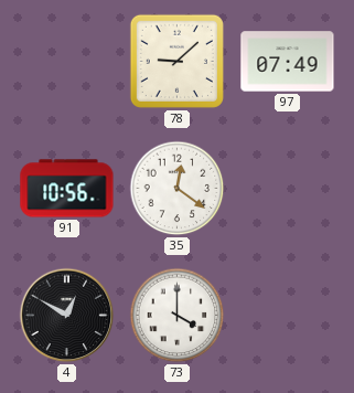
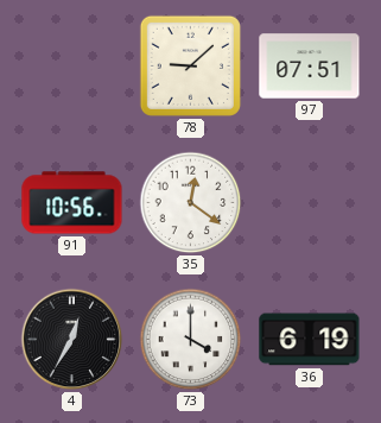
97: 07:49 -> 07:51 (310, 67)
4: 12:50 -> 12:35 (72, 340)
36: none -> 6:19 (310, 340)
